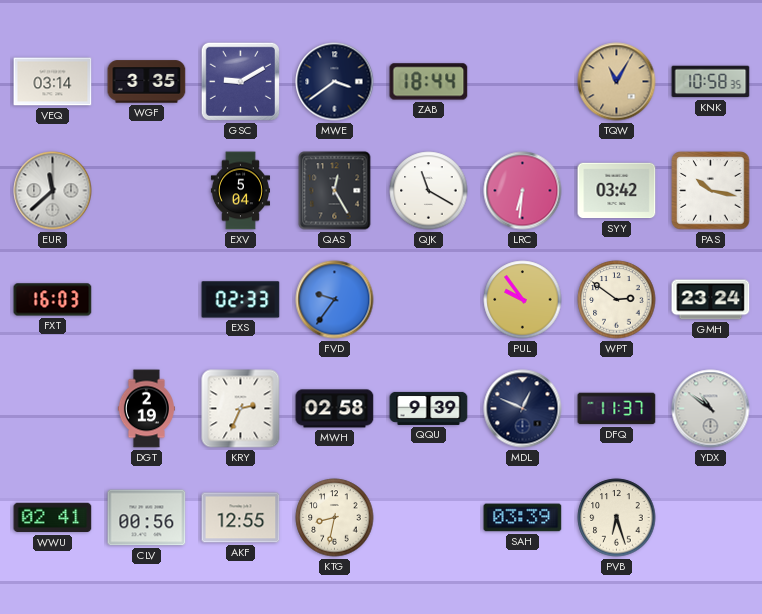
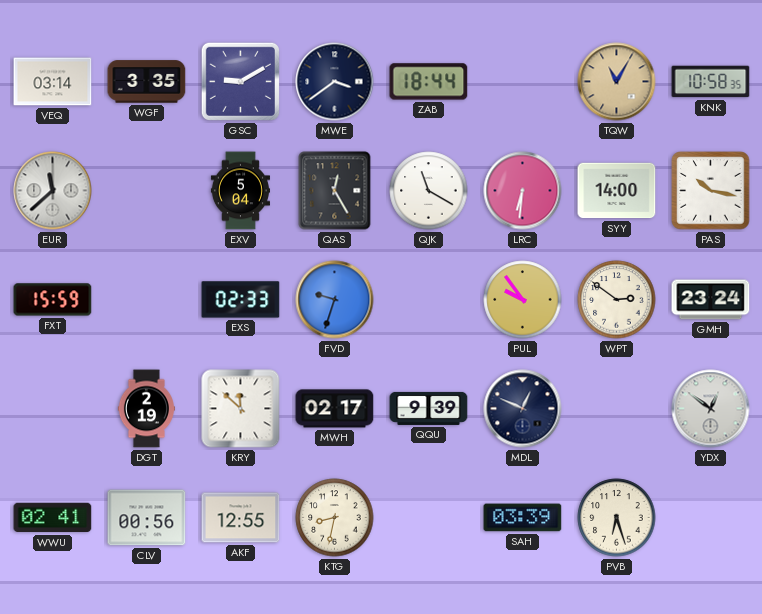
SYY: 03:42 -> 14:00 (617, 191)
FXT: 16:03 -> 15:59 (53, 300)
FVD: 9:36 -> 9:33 (335, 300)
KRY: 2:34 -> 11:52 (241, 409)
MWH: 02:58 -> 02:17 (335, 409)
DFQ: 11:37 -> none (617, 409)
YDX: 10:51 -> 12:51 (711, 409)
